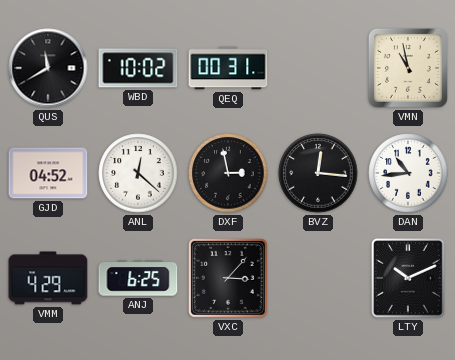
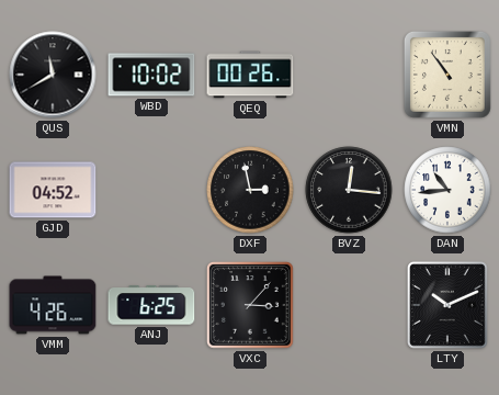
QEQ: 00:31 -> 00:26 (250, 75)
VMN: 10:58 -> 10:54 (447, 75)
ANL: 12:22 -> none (138, 173)
VMM: 4:29 -> 4:26 (53, 305)
